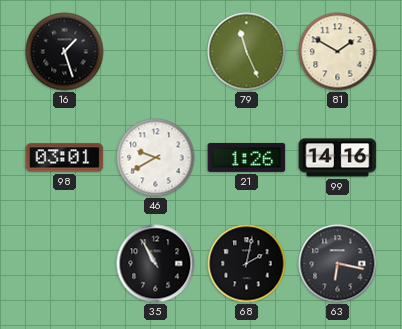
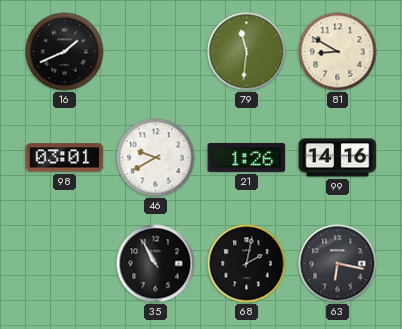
16: 1:27 -> 1:41 (65, 52)
79: 11:26 -> 11:31 (247, 52)
81: 1:50 -> 8:50 (338, 52)
